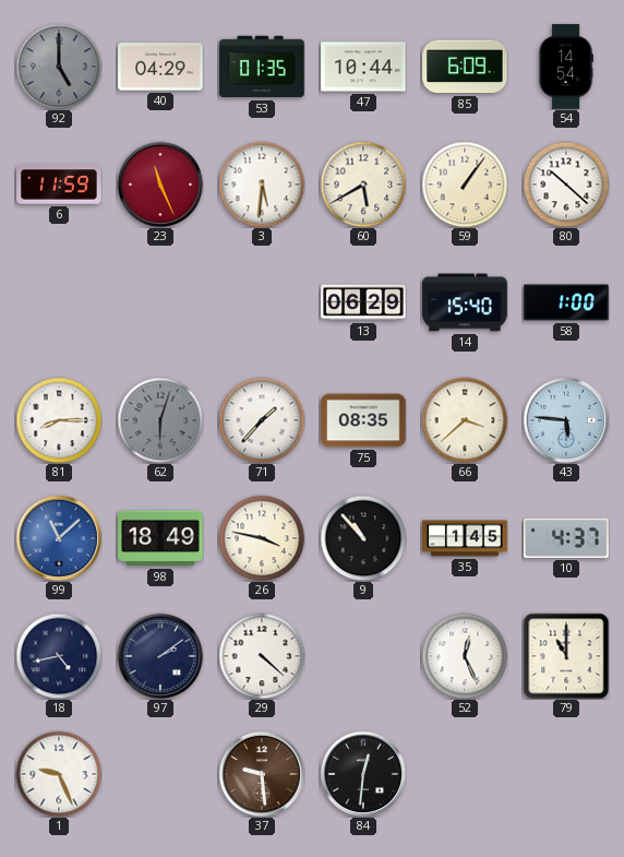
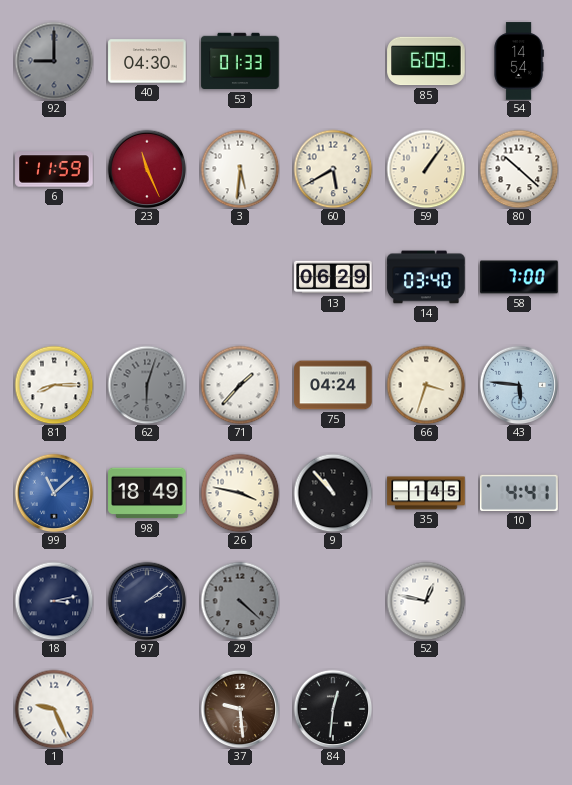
92: 5:00 -> 9:00 (54, 61)
40: 04:29 -> 04:30 (147, 61)
53: 01:35 -> 01:33 (240, 61)
47: 10:44 -> none (363, 67)
14: 15:40 -> 03:40 (426, 277)
58: 1:00 -> 7:00 (519, 277)
75: 08:35 -> 04:24 (333, 385)
66: 3:38 -> 3:33 (426, 385)
10: 4:37 -> 4:41 (519, 493)
18: 4:43 -> 3:13 (54, 601)
29 dial: white -> grey (240, 601)
52: 12:26 -> 12:47 (426, 601)
79: 11:00 -> none (566, 656)
